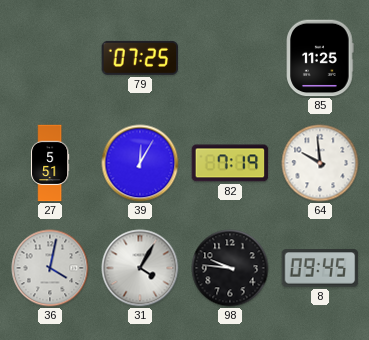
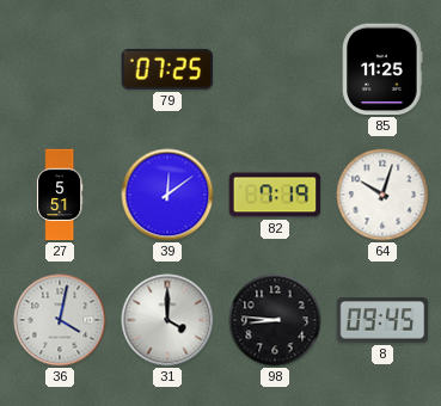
39: 12:05 -> 12:09 (167, 195)
64: 9:59 -> 10:03 (382, 195)
31: 4:05 -> 4:00 (167, 320)
98: 9:46 -> 8:46 (275, 320)
